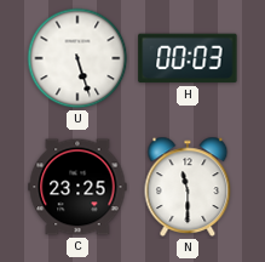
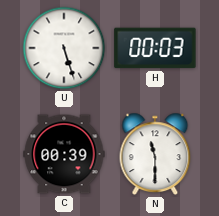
C: 23:25 -> 00:39 (64, 154)
